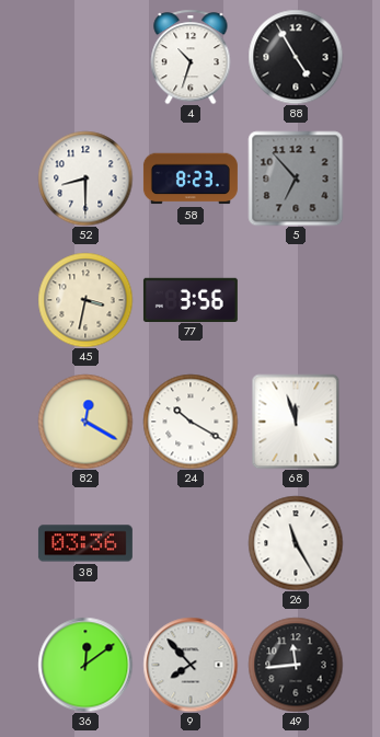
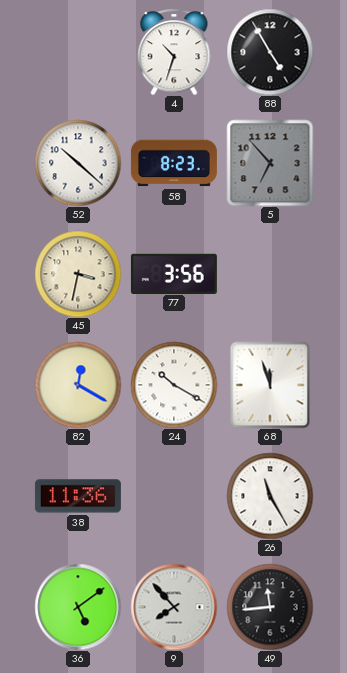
52: 8:30 -> 10:22 (78, 163)
38: 03:36 -> 11:36 (78, 496)
36: 12:09 -> 5:09 (78, 607)
